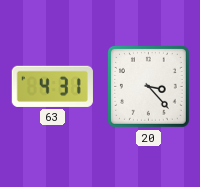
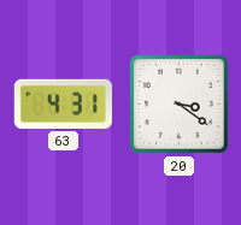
20: 3:23 -> 3:21 (180, 105)
